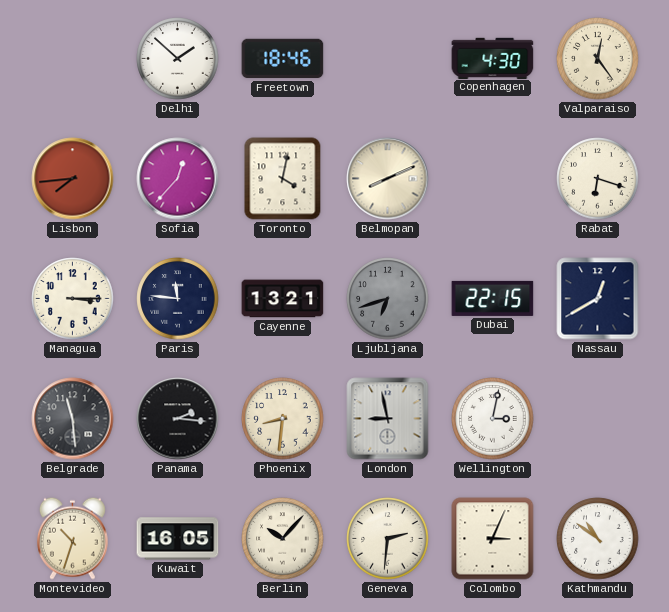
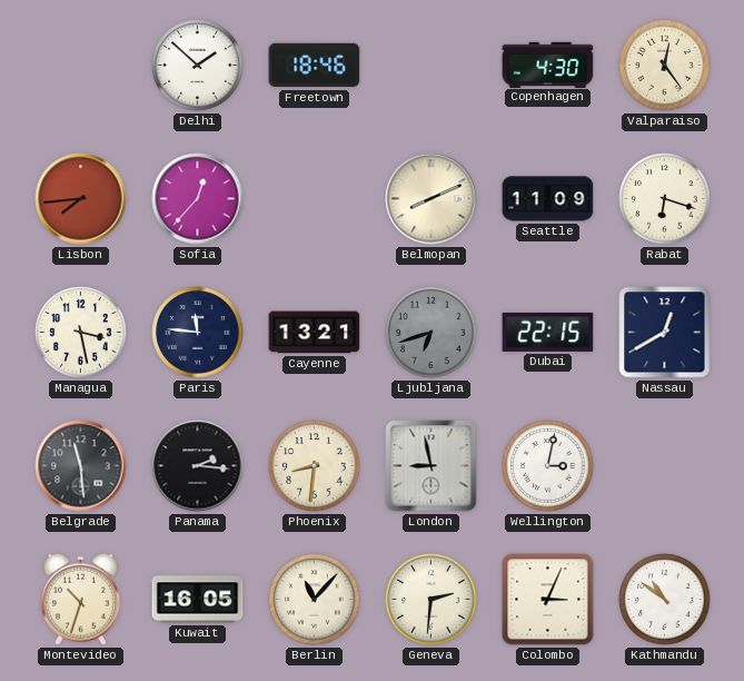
Toronto: 4:02 -> none (283, 179)
Seattle: none -> 11:09 (548, 199)
Managua: 3:15 -> 3:28 (81, 333)
Berlin: 10:07 -> 11:07 (315, 600)
